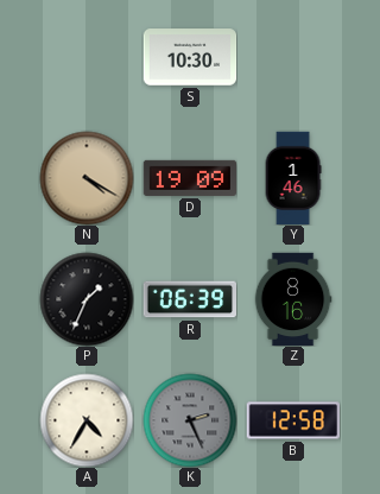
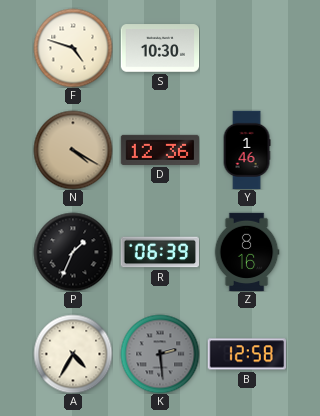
F: none -> 4:48 (73, 48)
D: 19:09 -> 12:36 (159, 150)
K: 2:26 -> 2:29 (160, 354)
